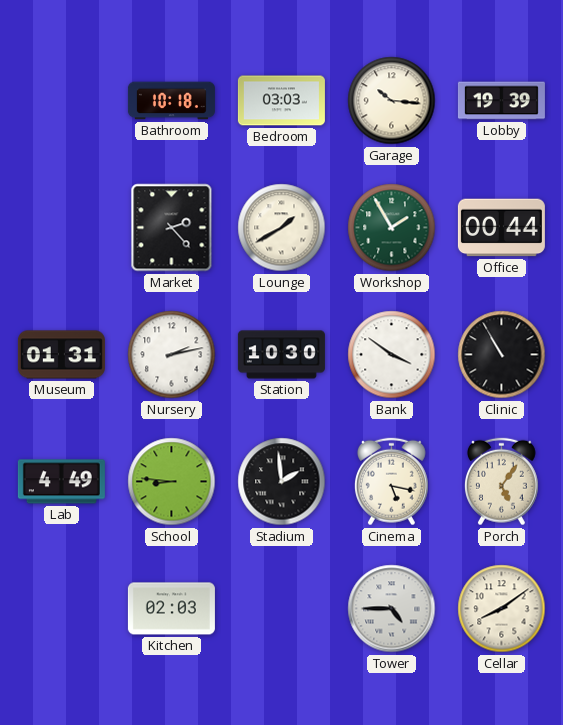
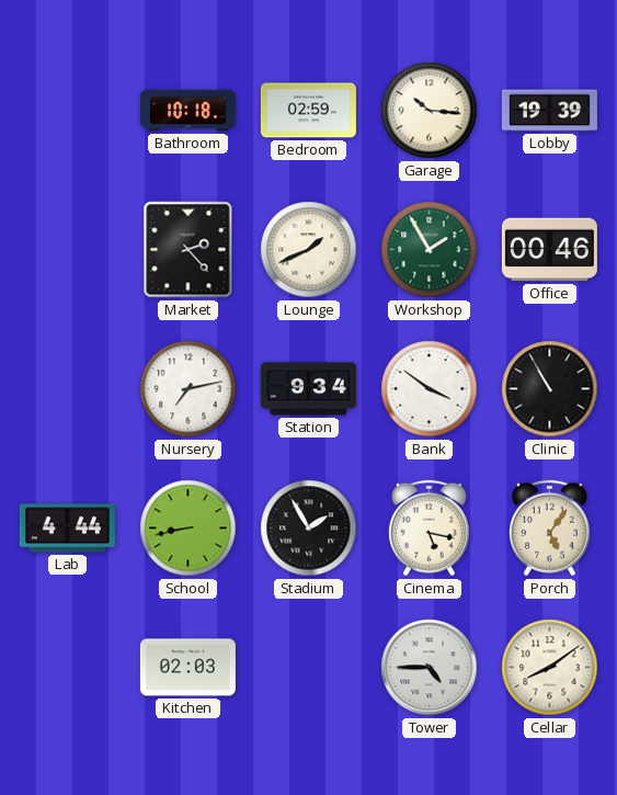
Bedroom: 03:03 -> 02:59 (308, 111)
Lounge: 1:40 -> 1:41 (309, 250)
Office: 00:44 -> 00:46 (549, 250)
Museum: 01:31 -> none (61, 355)
Nursery: 2:13 -> 7:13 (188, 389)
Station: 10:30 -> 9:34 (308, 389)
Lab: 4:49 -> 4:44 (67, 529)
School: 8:46 -> 8:43 (188, 529)
Stadium: 1:59 -> 1:55 (309, 529)
